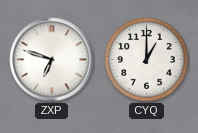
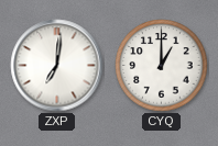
ZXP: 6:48 -> 7:01 (57, 66)
